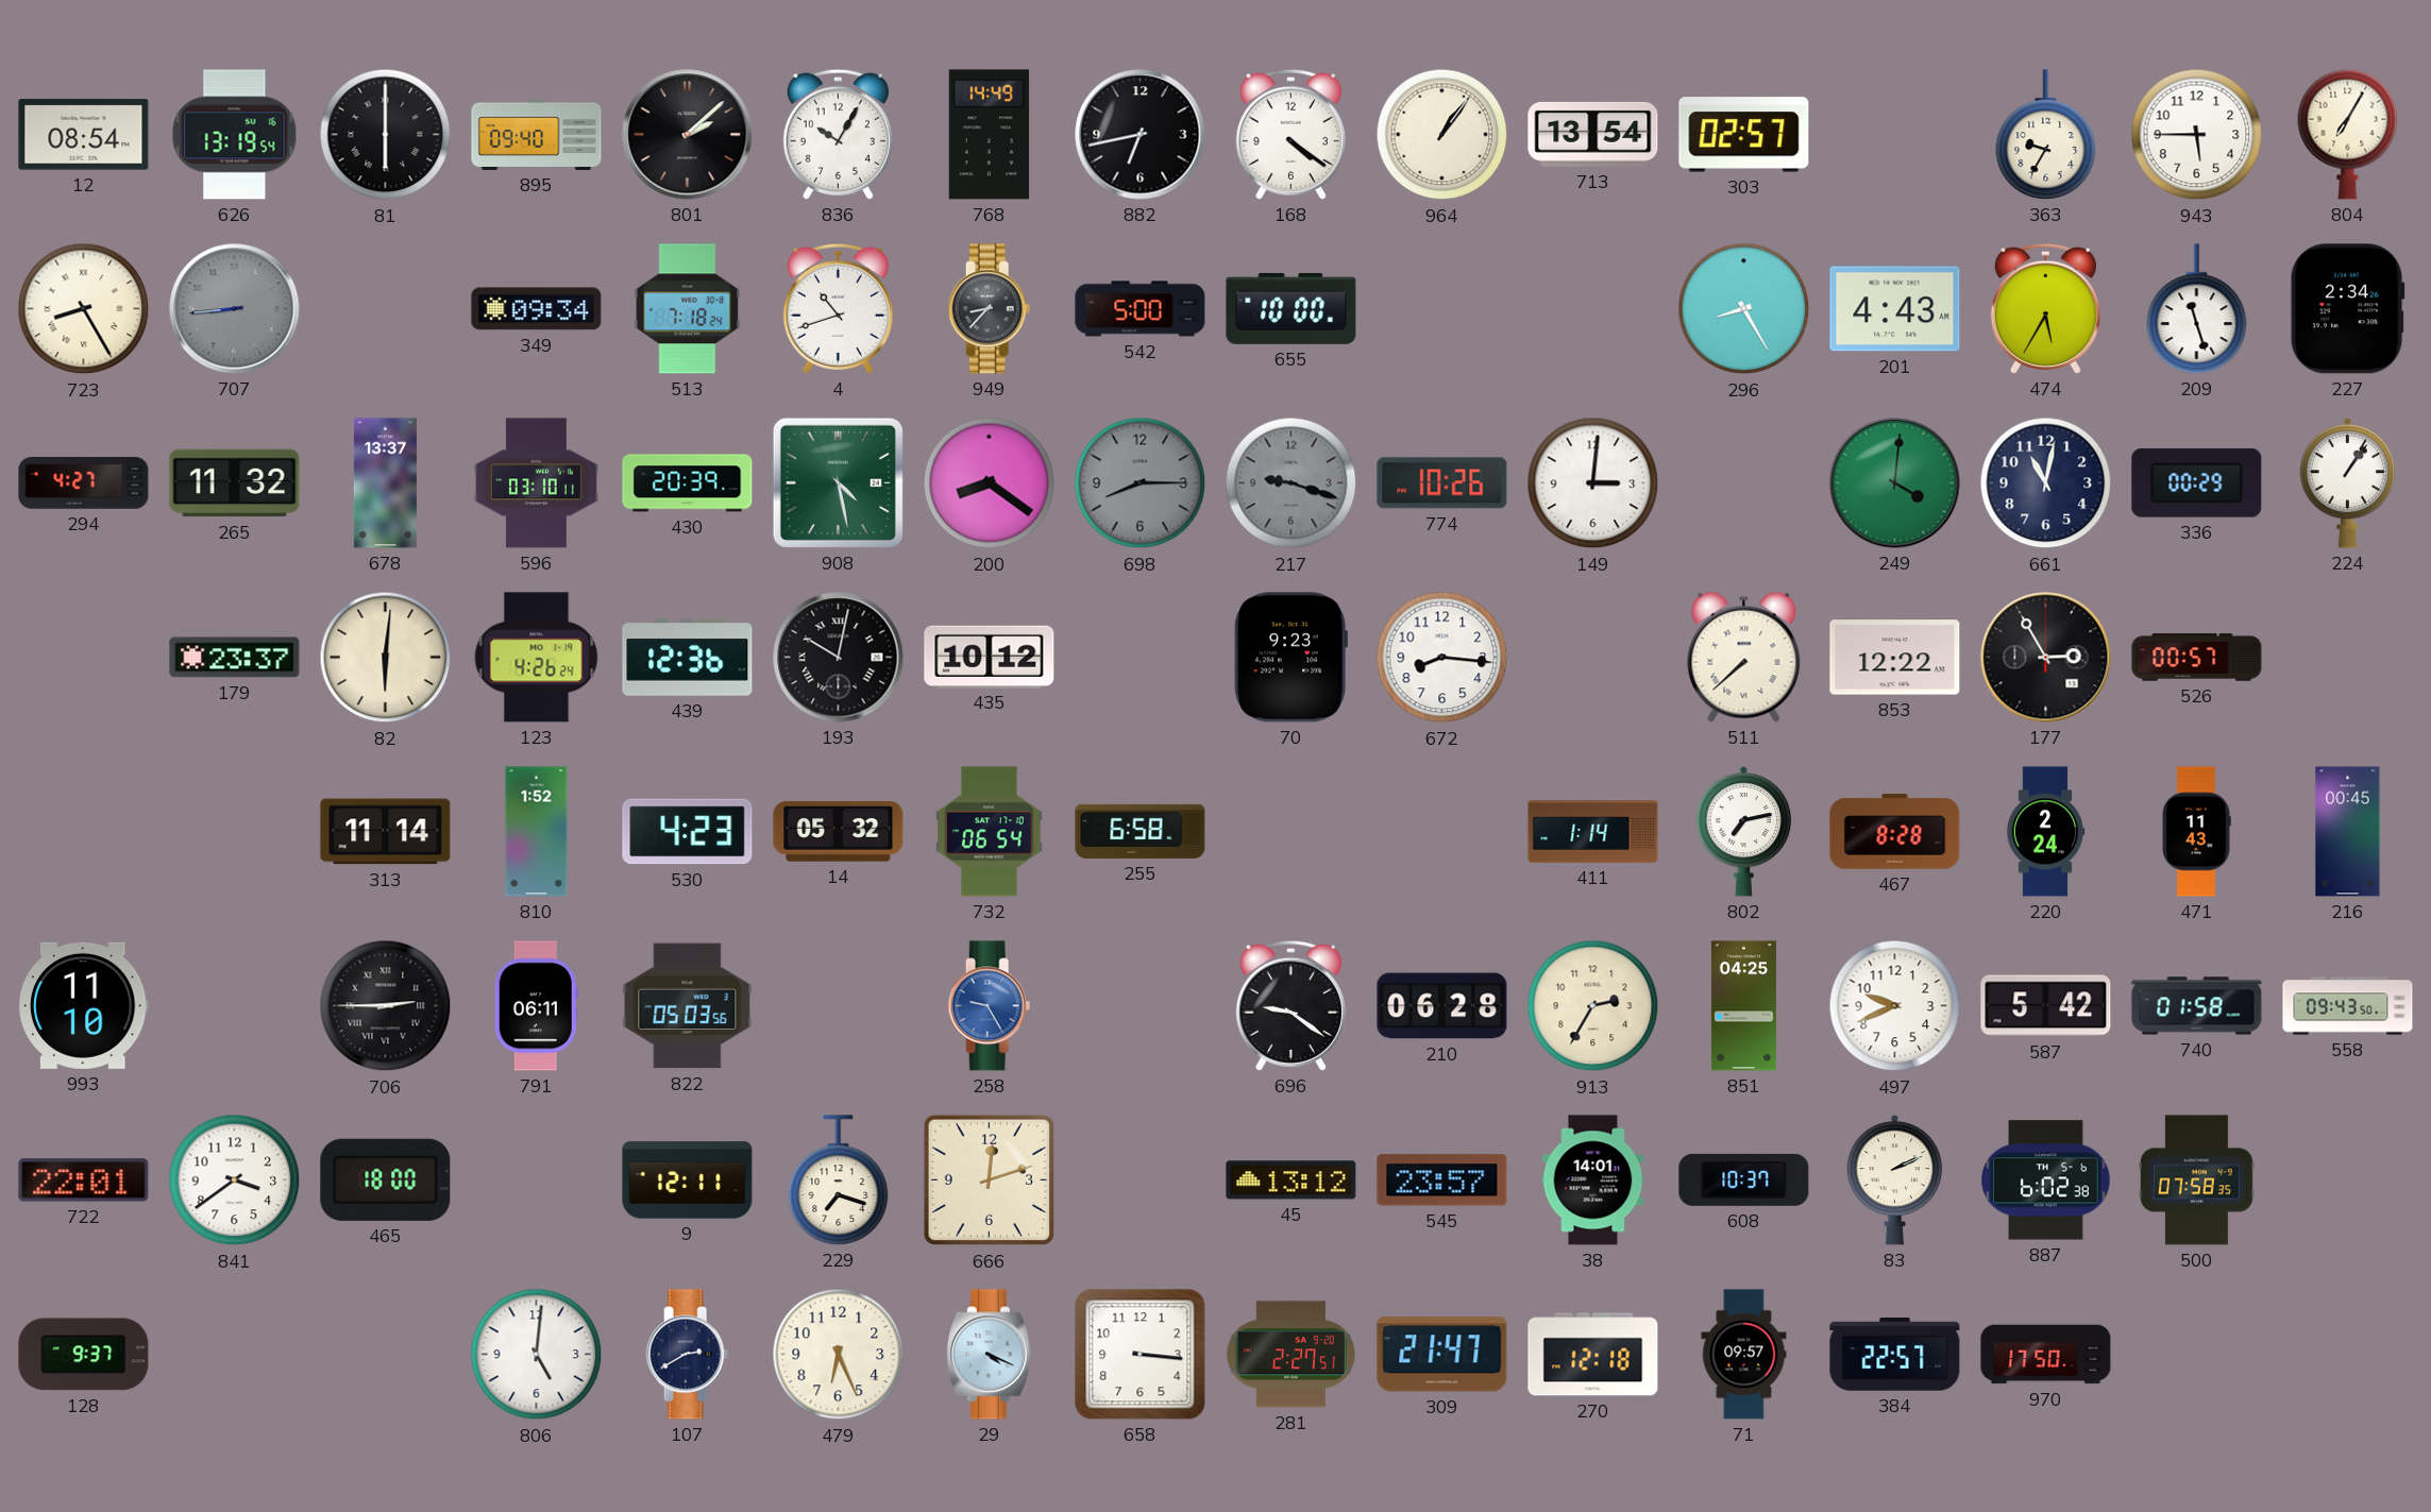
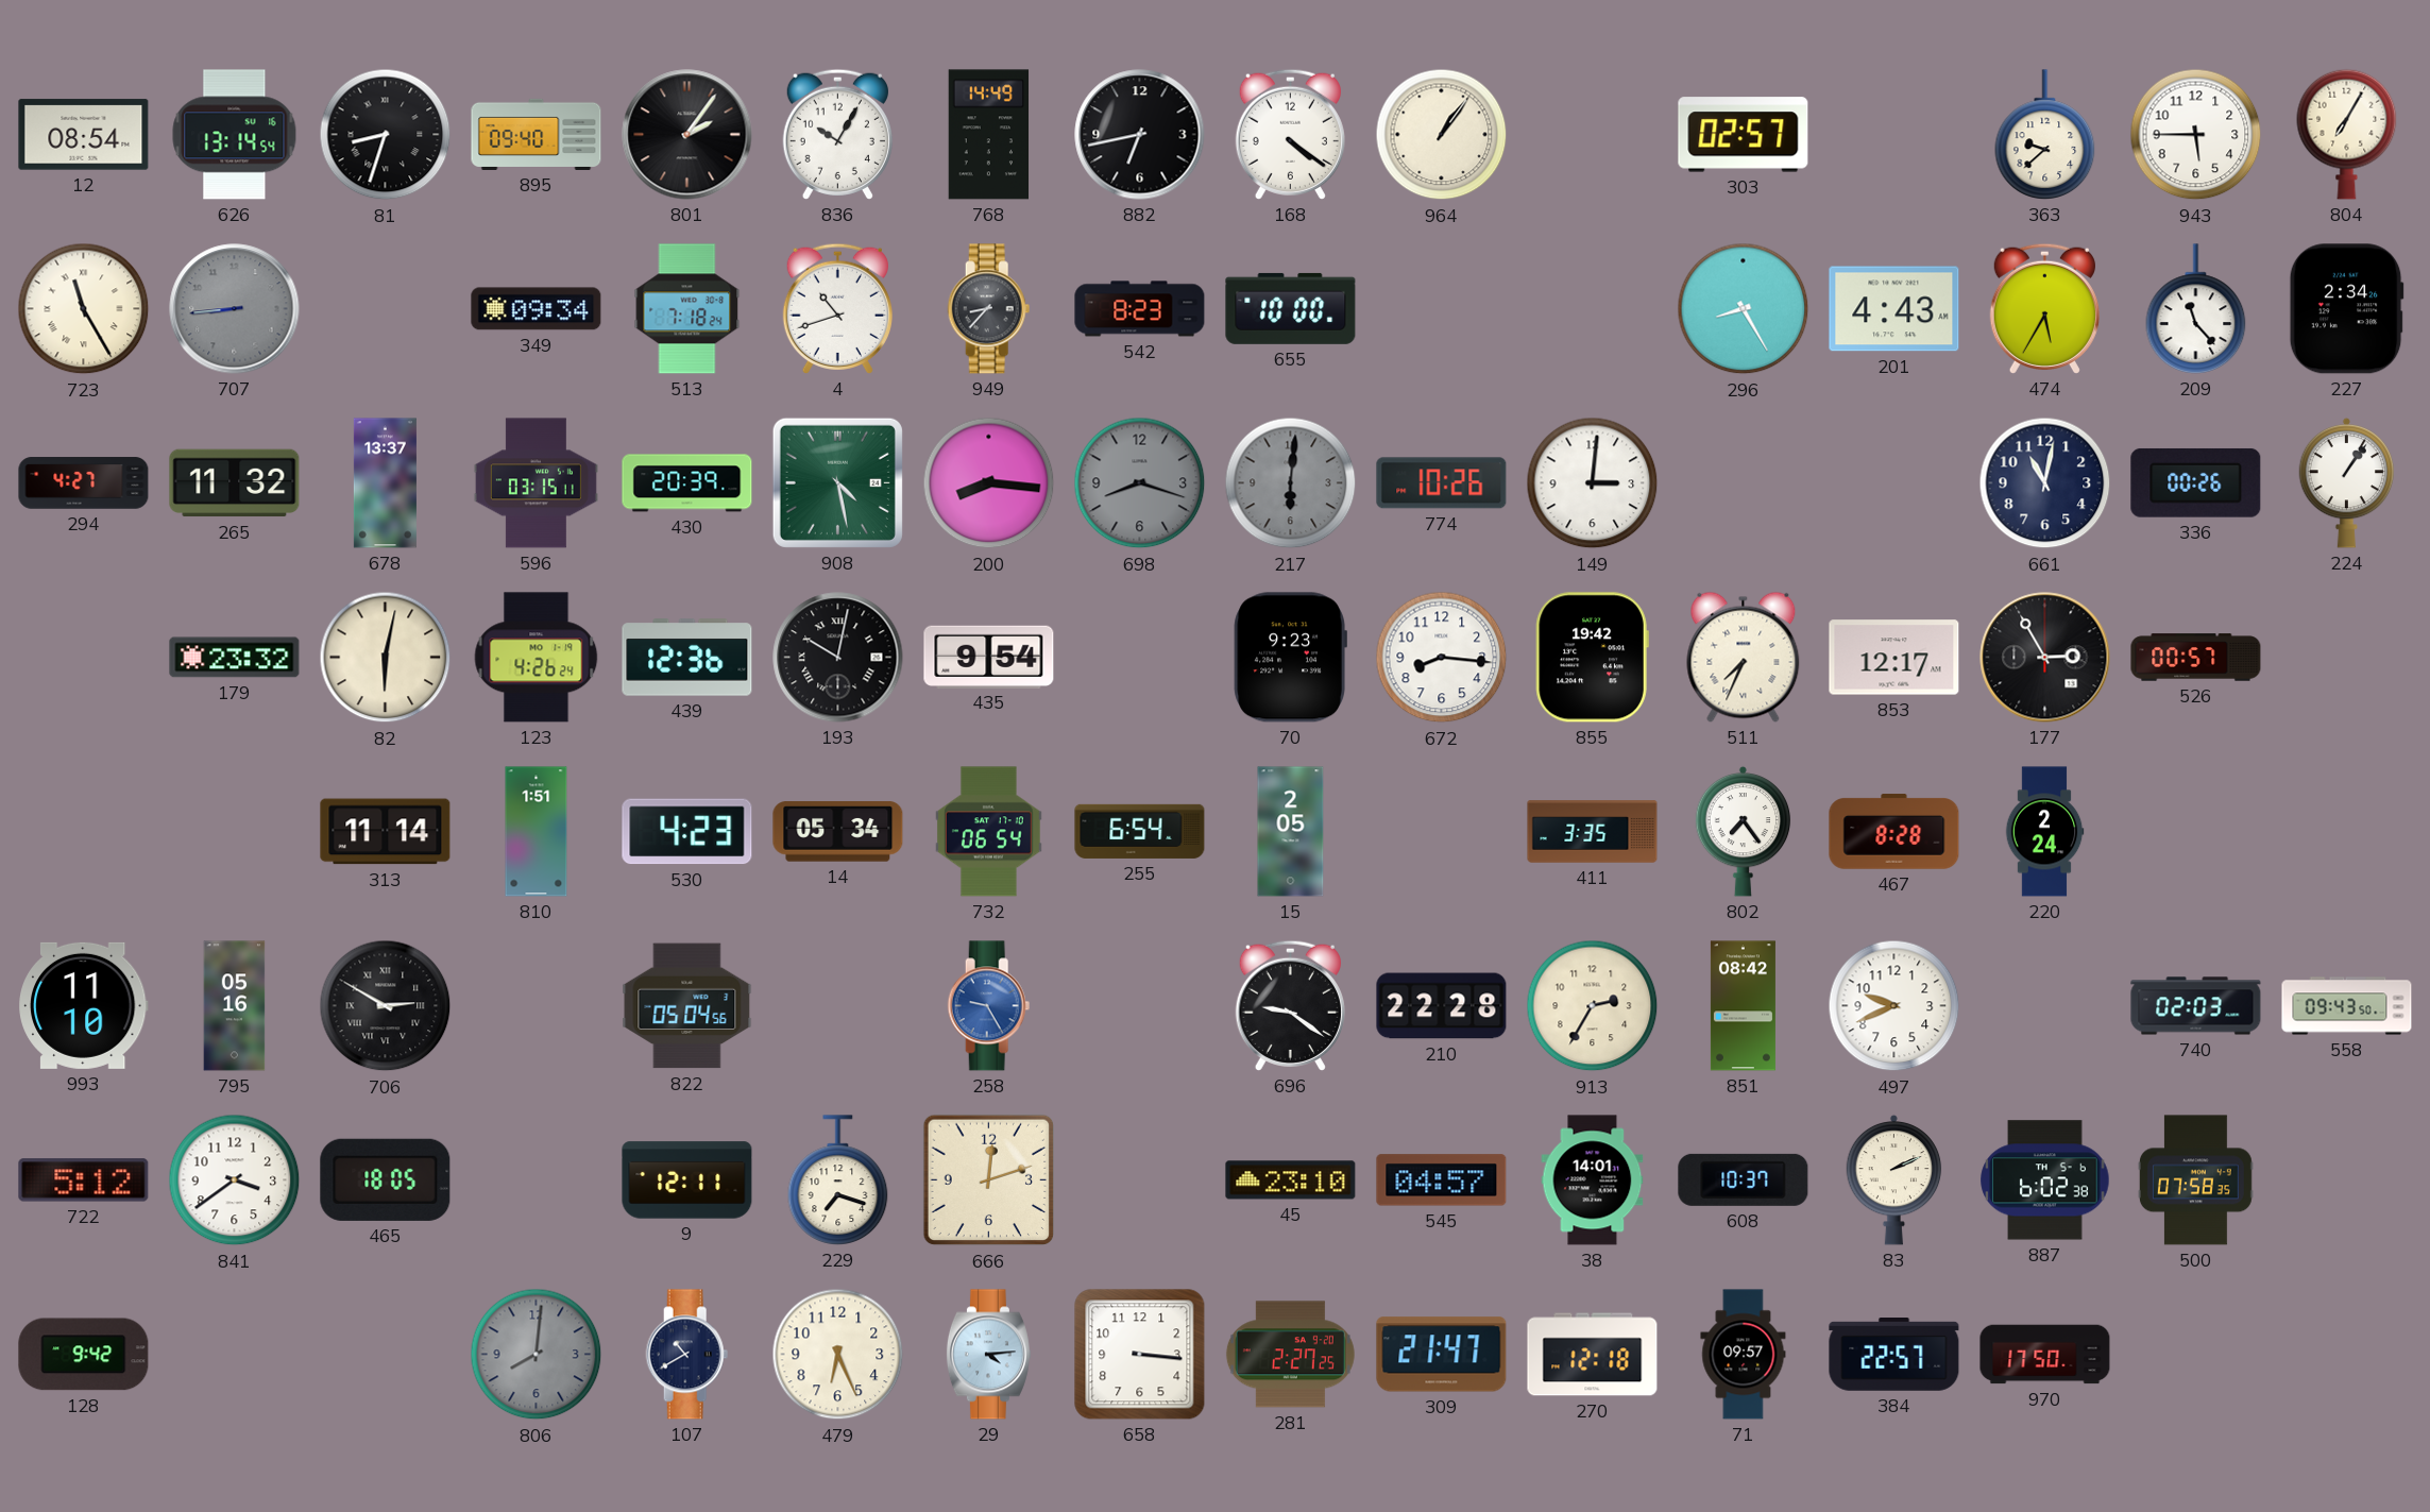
626: 13:19 -> 13:14 (235, 135)
81: 6:00 -> 8:33 (386, 135)
801: 2:08 -> 2:06 (687, 135)
713: 13:54 -> none (1593, 134)
363: 9:35 -> 9:38 (2045, 135)
723: 8:25 -> 11:25 (84, 309)
542: 5:00 -> 8:23 (1140, 309)
209: 11:27 -> 11:23 (2196, 309)
596: 03:10 -> 03:15 (536, 483)
200: 8:21 -> 8:16 (989, 483)
698: 8:15 -> 8:18 (1140, 483)
217: 9:18 -> 6:01 (1291, 483)
249: 4:01 -> none (1895, 483)
336: 00:29 -> 00:26 (2196, 482)
179: 23:37 -> 23:32 (235, 658)
82: 6:01 -> 6:02 (386, 658)
435: 10:12 -> 9:54 (989, 657)
855: none -> 19:42 (1592, 658)
511: 7:38 -> 7:34 (1744, 657)
853: 12:22 -> 12:17 (1894, 658)
810: 1:52 -> 1:51 (537, 832)
14: 05:32 -> 05:34 (838, 832)
255: 6:58 -> 6:54 (1140, 831)
15: none -> 2:05 (1291, 832)
411: 1:14 -> 3:35 (1593, 832)
802: 7:13 -> 7:24 (1744, 831)
471: 11:43 -> none (2196, 832)
216: 00:45 -> none (2348, 832)
795: none -> 05:16 (235, 1006)
706: 2:45 -> 2:50 (386, 1006)
791: 06:11 -> none (536, 1006)
822: 05:03 -> 05:04 (687, 1006)
210: 06:28 -> 22:28 (1442, 1006)
851: 04:25 -> 08:42 (1743, 1006)
587: 5:42 -> none (2046, 1006)
740: 01:58 -> 02:03 (2196, 1006)
722: 22:01 -> 5:12 (84, 1180)
465: 18:00 -> 18:05 (386, 1179)
45: 13:12 -> 23:10 (1291, 1180)
545: 23:57 -> 04:57 (1442, 1180)
128: 9:37 -> 9:42 (84, 1355)
806: 5:01 -> 8:01 (537, 1355)
806 dial: white -> grey (537, 1355)
107: 2:40 -> 10:40 (687, 1355)
29: 4:19 -> 4:14 (988, 1355)
281: 2:27:51 -> 2:27:25 (1290, 1355)
